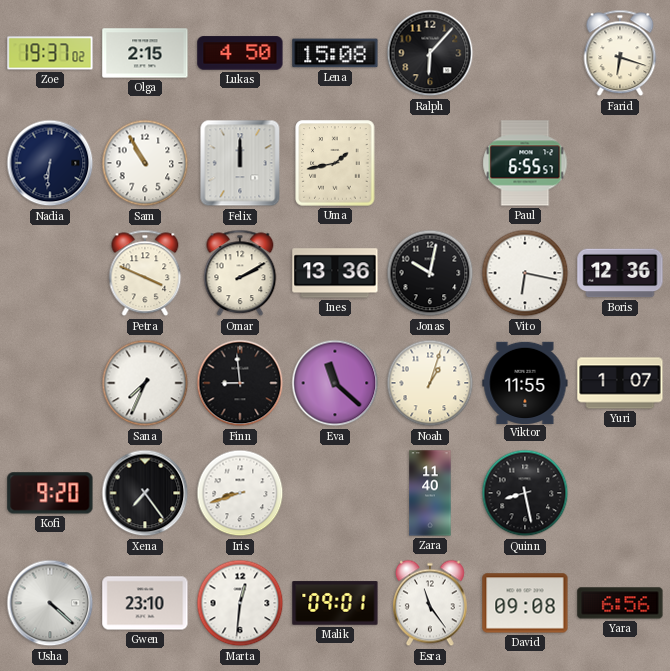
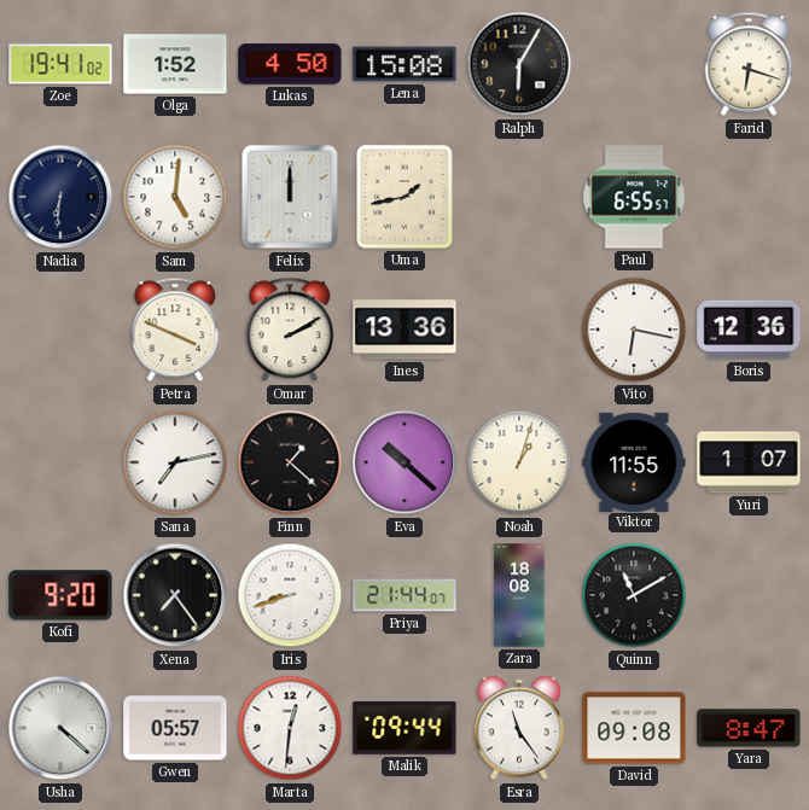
Zoe: 19:37 -> 19:41 (60, 64)
Olga: 2:15 -> 1:52 (175, 64)
Ralph: 6:07 -> 6:05 (519, 64)
Sam: 10:55 -> 5:01 (175, 197)
Jonas: 10:02 -> none (430, 273)
Sana: 7:34 -> 7:13 (175, 462)
Finn: 8:59 -> 1:22 (290, 462)
Eva: 11:22 -> 10:22 (405, 462)
Priya: none -> 21:44 (405, 595)
Zara: 11:40 -> 18:08 (519, 595)
Quinn: 8:28 -> 11:10 (634, 595)
Gwen: 23:10 -> 05:57 (175, 728)
Malik: 09:01 -> 09:44 (405, 728)
Yara: 6:56 -> 8:47 (749, 728)
